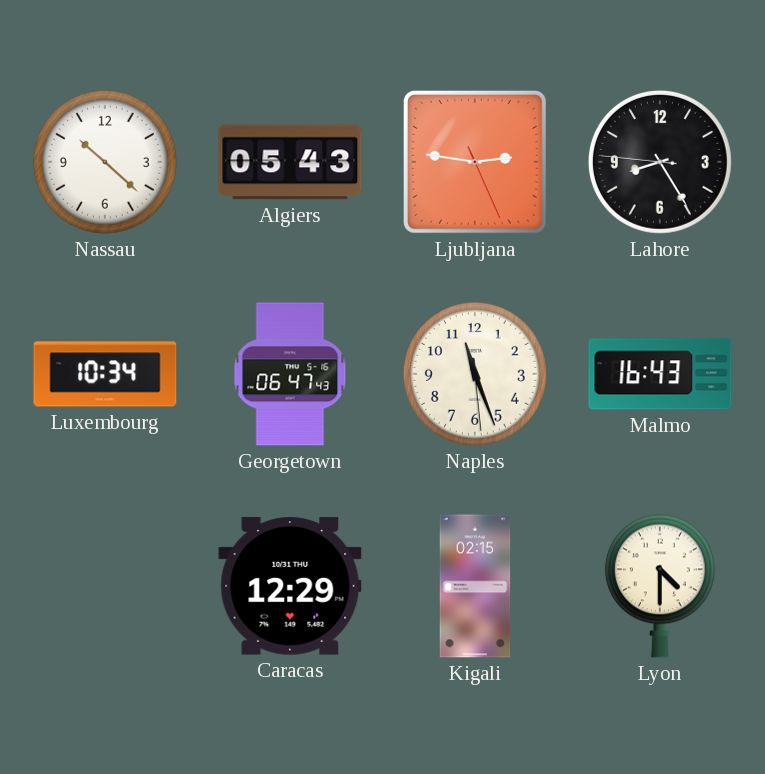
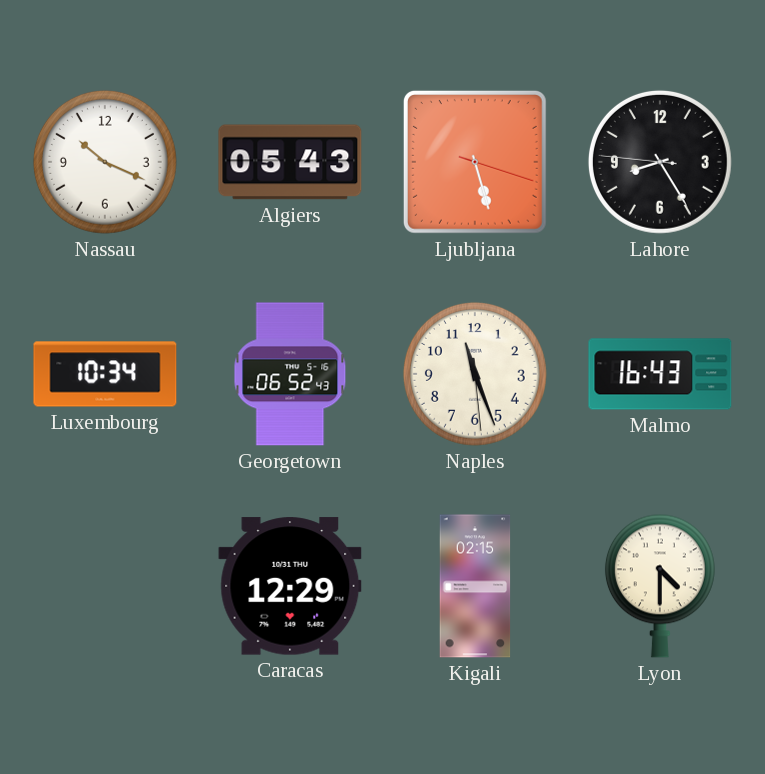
Nassau: 10:22 -> 10:19 (105, 162)
Ljubljana: 2:46 -> 5:27 (475, 162)
Georgetown: 06:47 -> 06:52 (290, 374)
